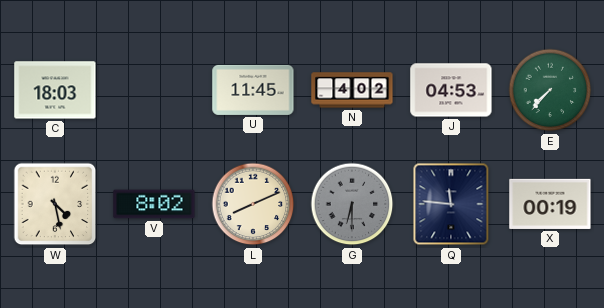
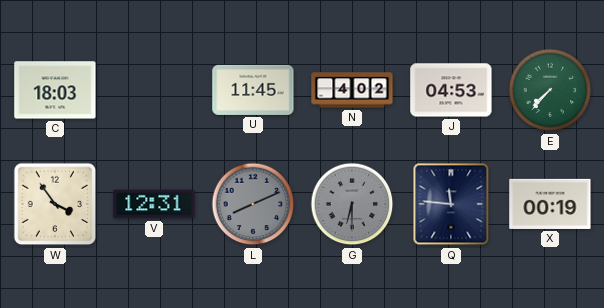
W: 4:28 -> 3:54 (55, 204)
V: 8:02 -> 12:31 (154, 204)
L dial: cream -> grey (253, 204)
